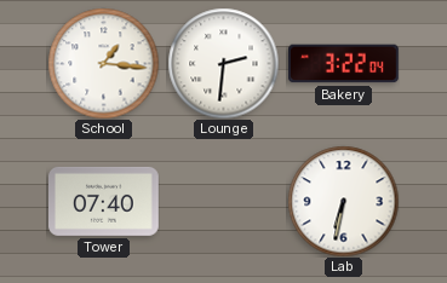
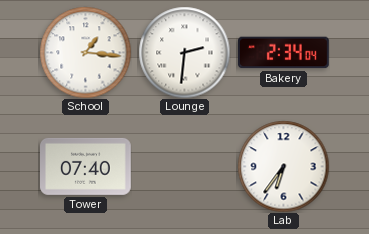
Bakery: 3:22 -> 2:34 (284, 53)
Lab: 6:32 -> 6:36 (283, 166)
